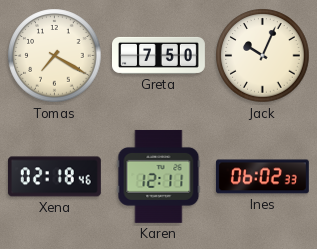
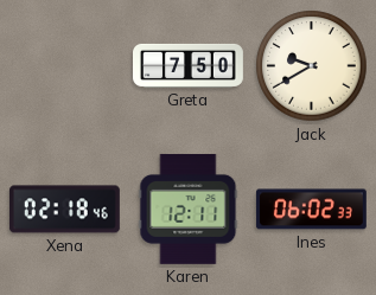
Tomas: 7:20 -> none (55, 56)
Jack: 10:04 -> 9:40 (312, 66)
